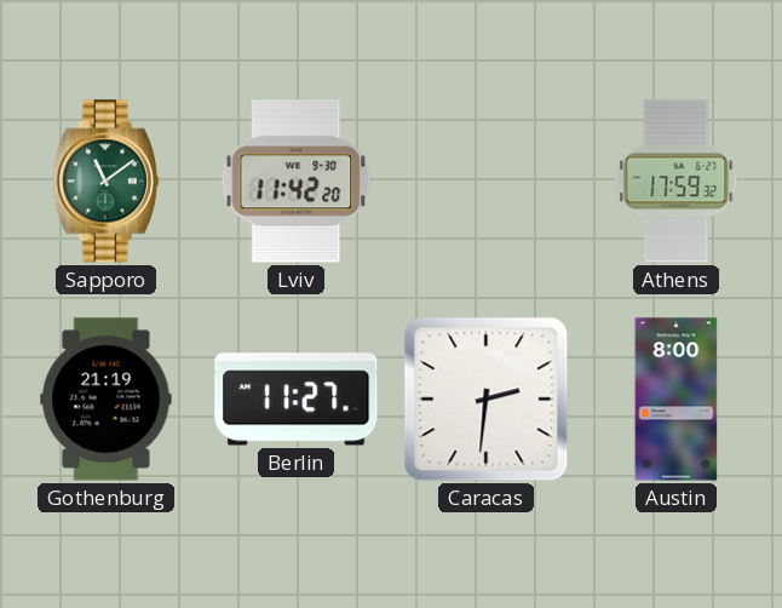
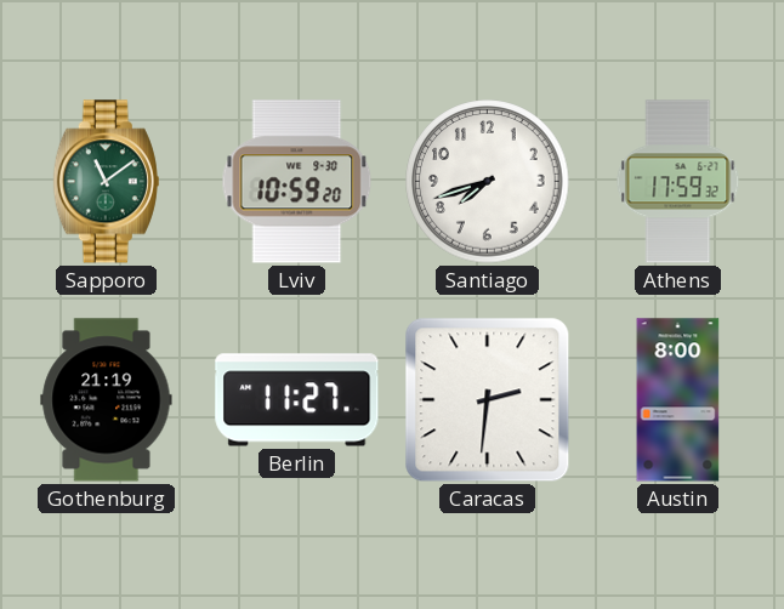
Lviv: 11:42 -> 10:59 (297, 182)
Santiago: none -> 7:42 (488, 182)
